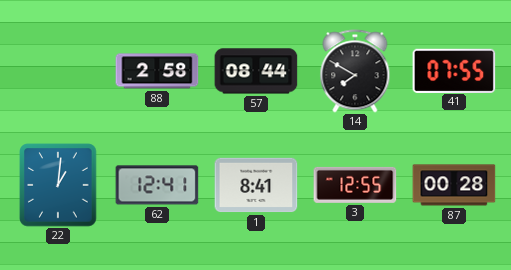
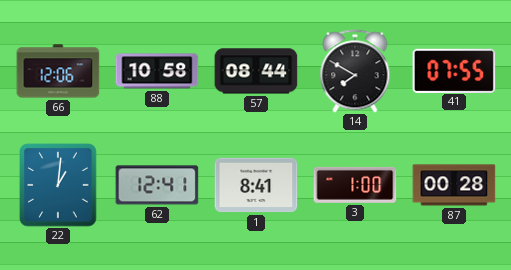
66: none -> 12:06 (58, 71)
88: 2:58 -> 10:58 (157, 71)
3: 12:55 -> 1:00 (355, 185)
